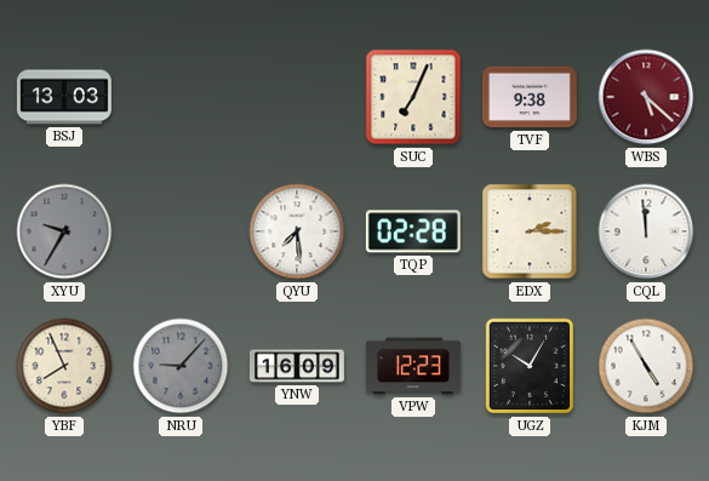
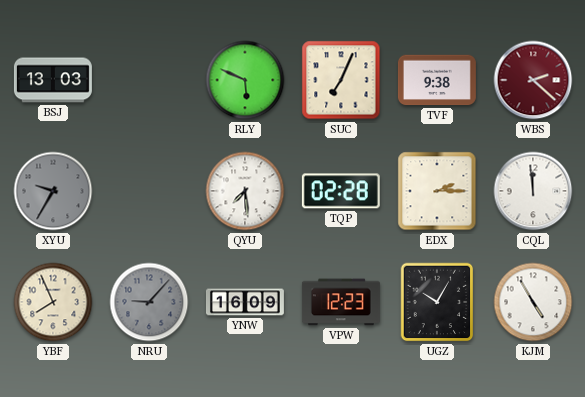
RLY: none -> 5:49 (245, 80)
WBS: 5:22 -> 2:22 (533, 80)
